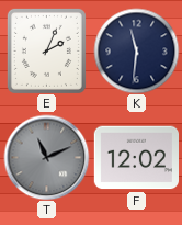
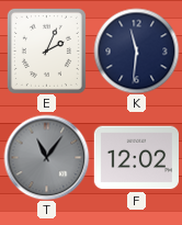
T: 11:11 -> 11:06 (46, 157)
